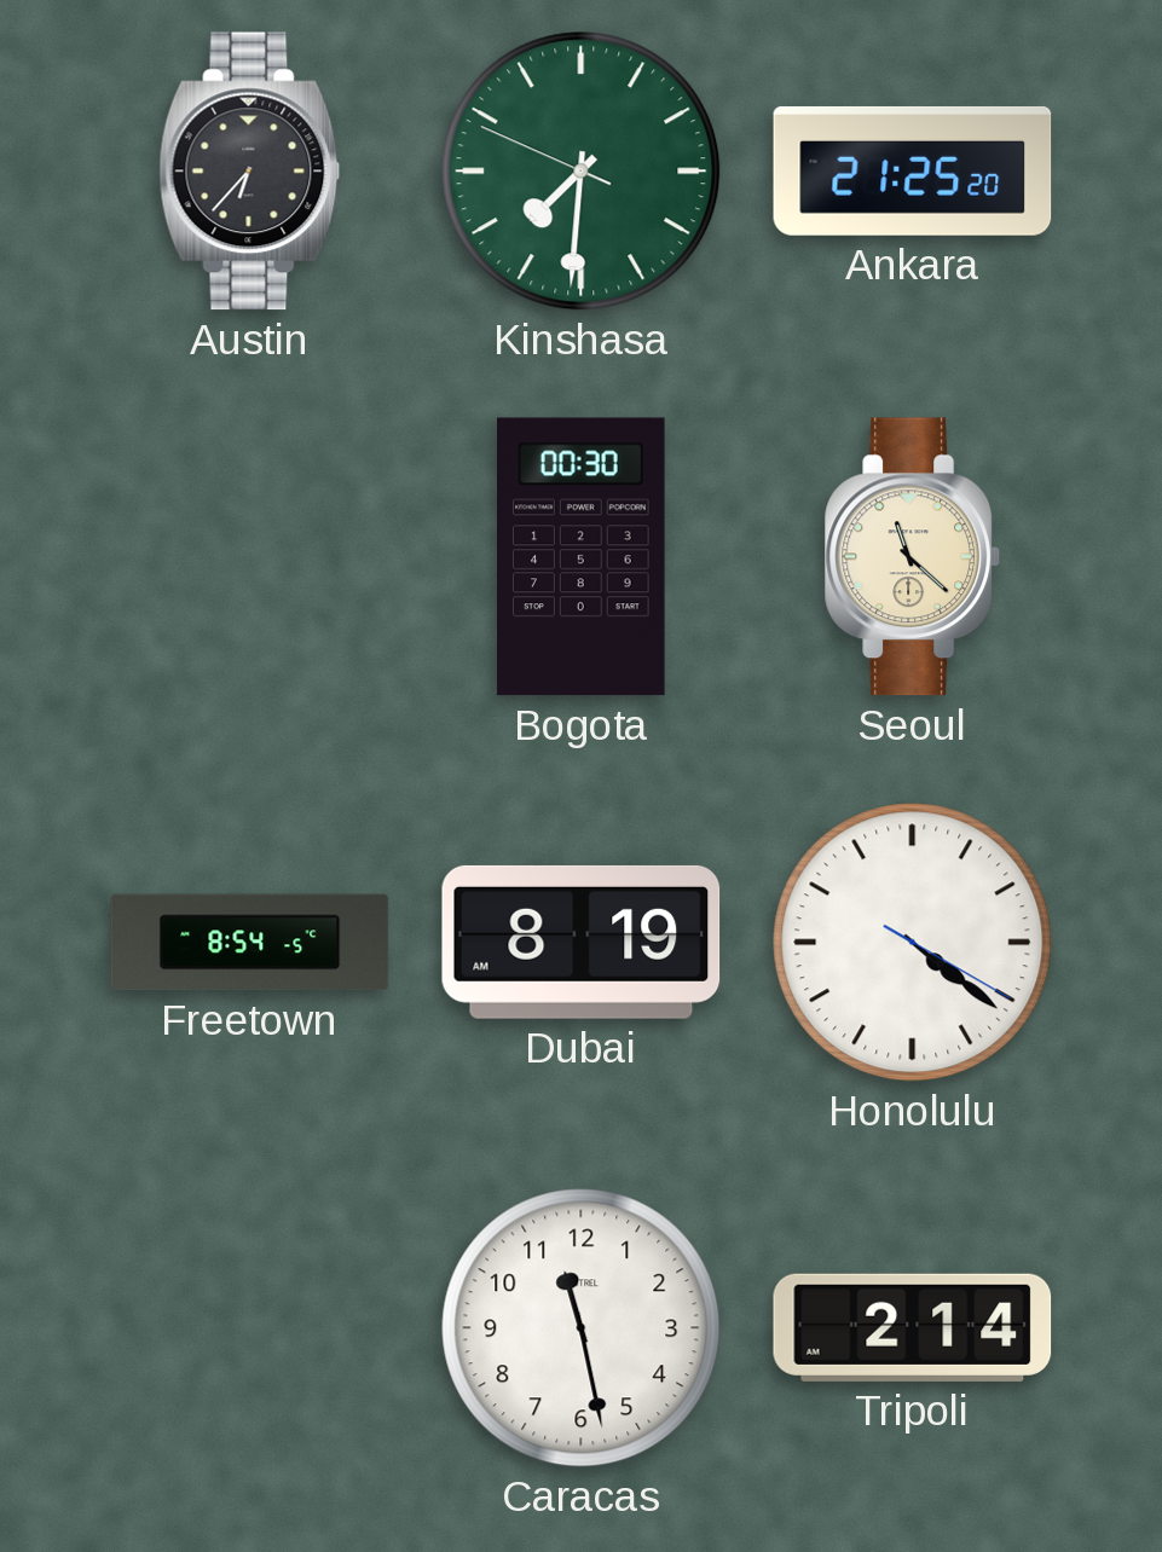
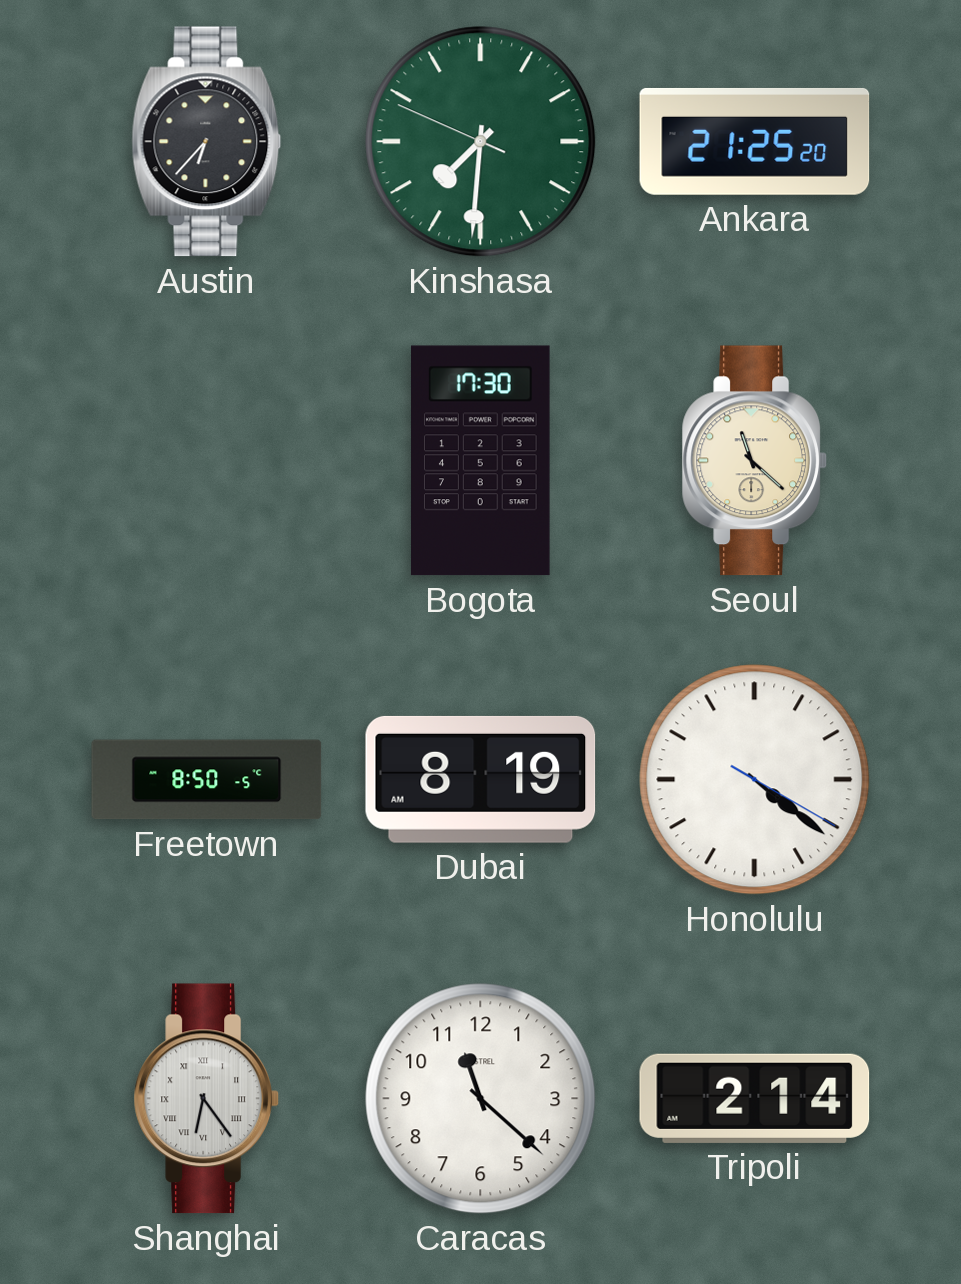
Bogota: 00:30 -> 17:30 (481, 461)
Freetown: 8:54 -> 8:50 (207, 780)
Shanghai: none -> 6:24 (206, 1099)
Caracas: 11:28 -> 11:22 (481, 1099)
